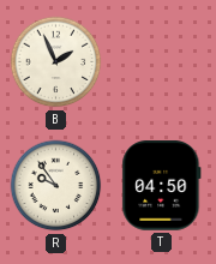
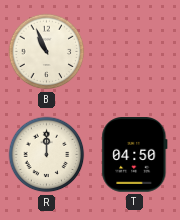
B: 1:56 -> 10:56 (47, 52)
R: 9:54 -> 12:00 (47, 155)
